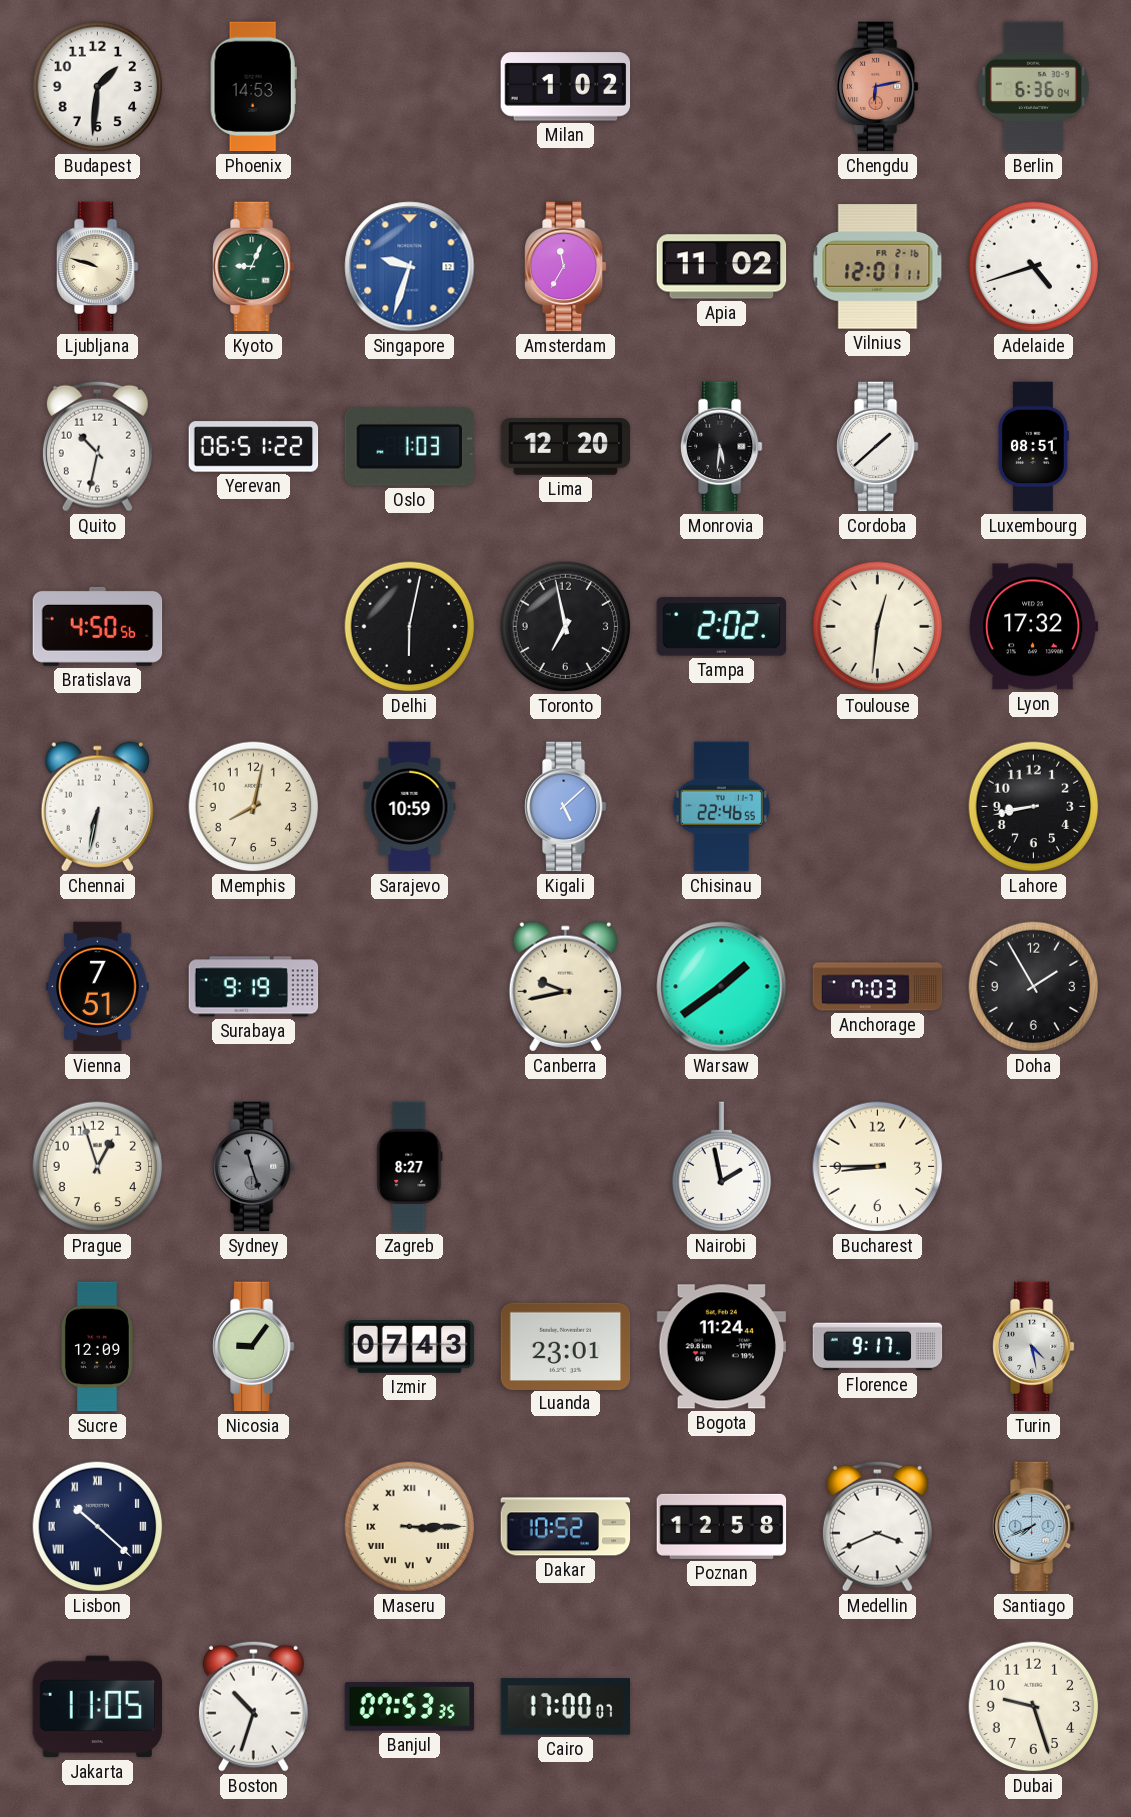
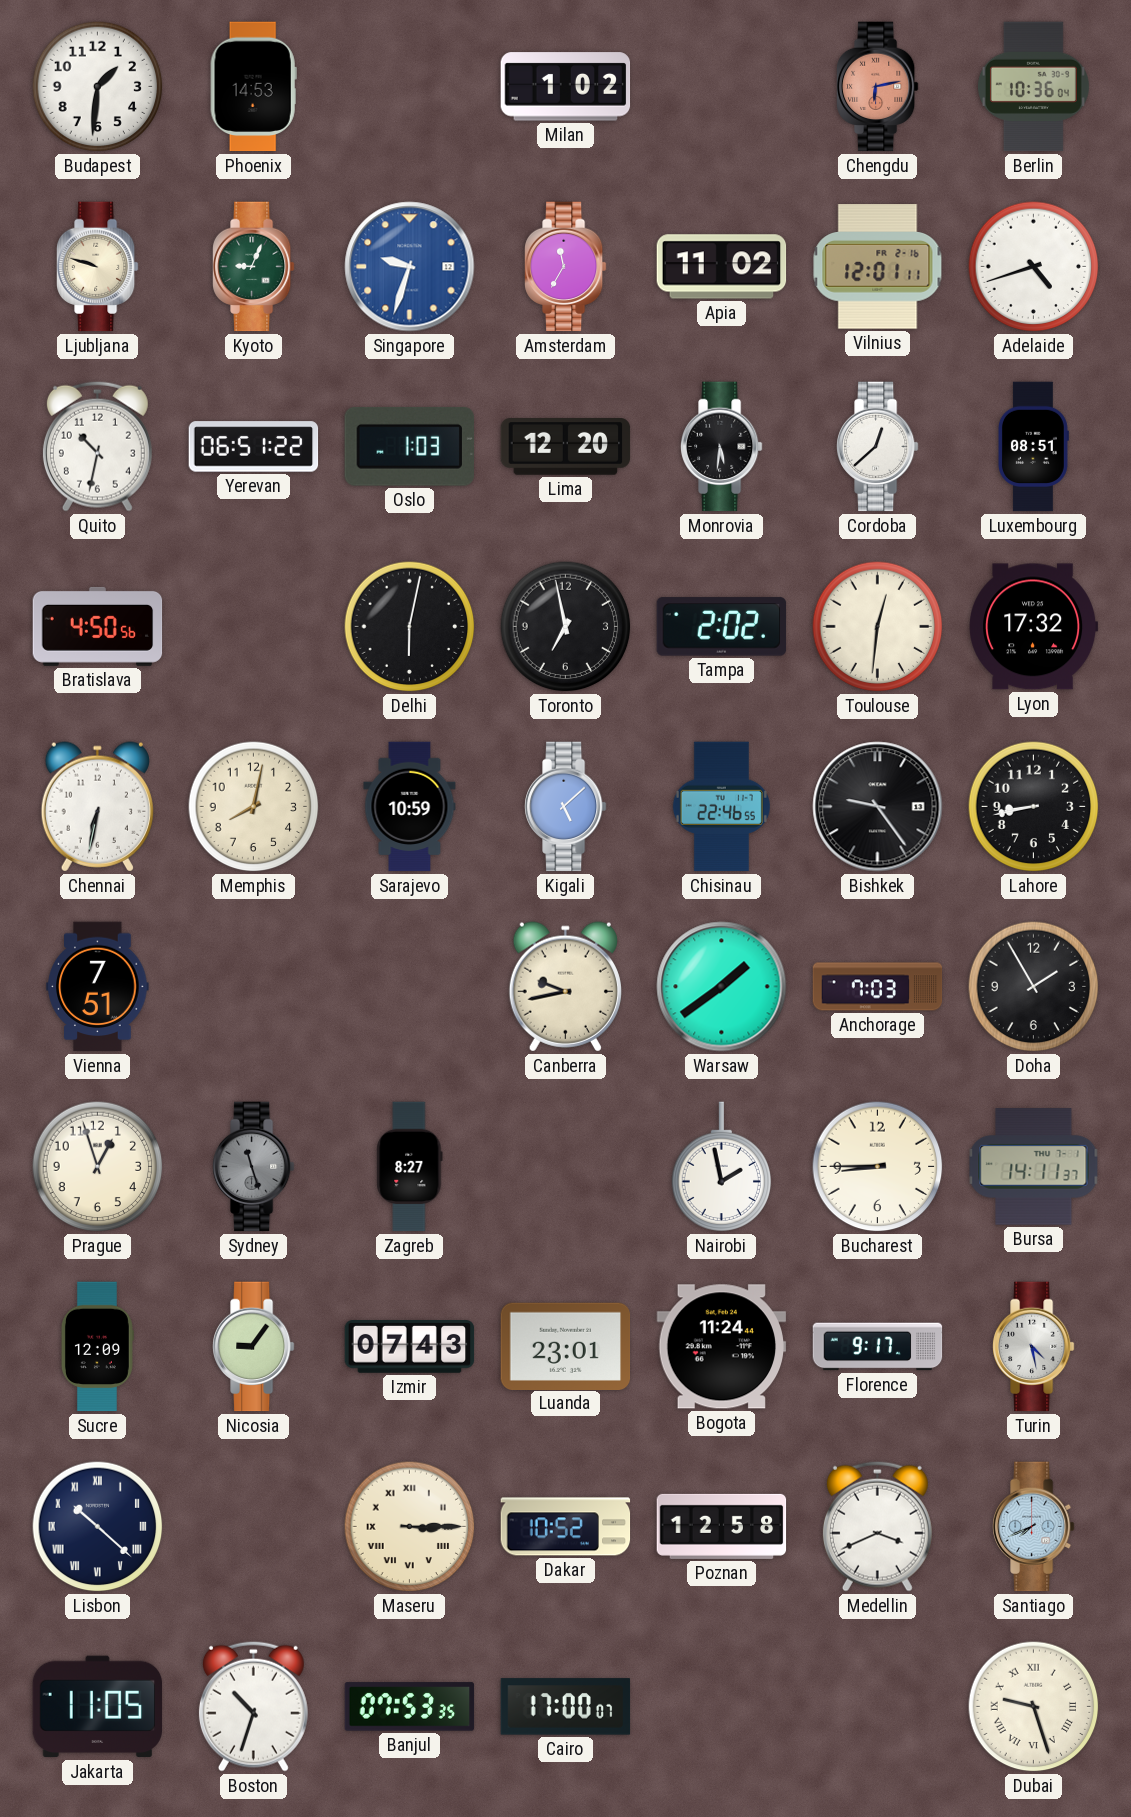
Berlin: 6:36 -> 10:36 (1033, 87)
Cordoba: 1:38 -> 12:38 (878, 447)
Bishkek: none -> 9:24 (878, 807)
Surabaya: 9:19 -> none (254, 987)
Bursa: none -> 14:11 (1034, 1167)
Dubai numerals: Arabic -> Roman (1034, 1707)
